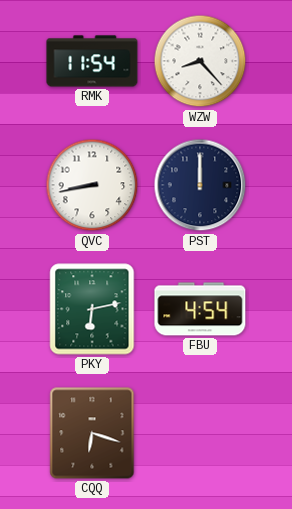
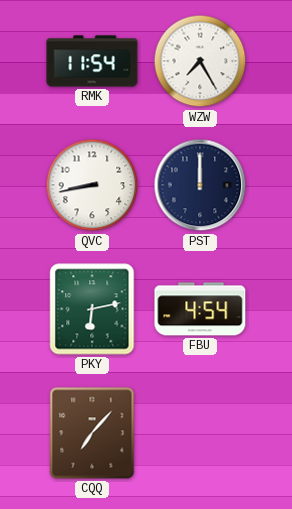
WZW: 8:23 -> 7:25 (200, 61)
CQQ: 6:18 -> 7:07 (92, 433)
